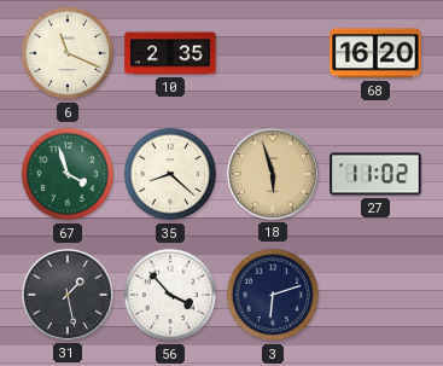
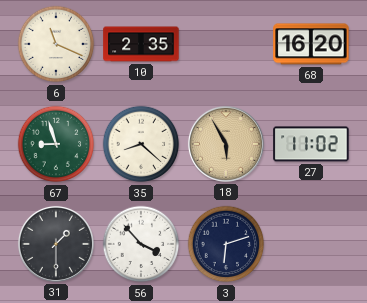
67: 3:57 -> 8:57 (56, 144)
18: 5:57 -> 5:55 (226, 144)
31: 1:28 -> 1:30 (56, 244)
